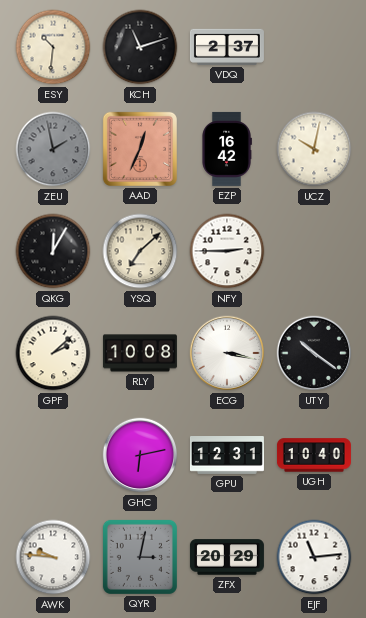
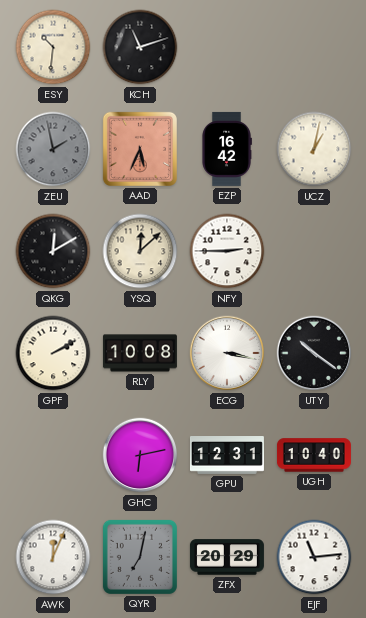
VDQ: 2:37 -> none (227, 47)
AAD: 12:34 -> 5:34 (140, 149)
UCZ: 10:02 -> 1:02 (314, 149)
QKG: 12:05 -> 12:10 (53, 251)
YSQ: 7:08 -> 12:08 (140, 251)
GPF: 2:08 -> 2:10 (53, 353)
AWK: 9:46 -> 12:04 (53, 557)
QYR: 3:02 -> 7:02 (140, 557)
